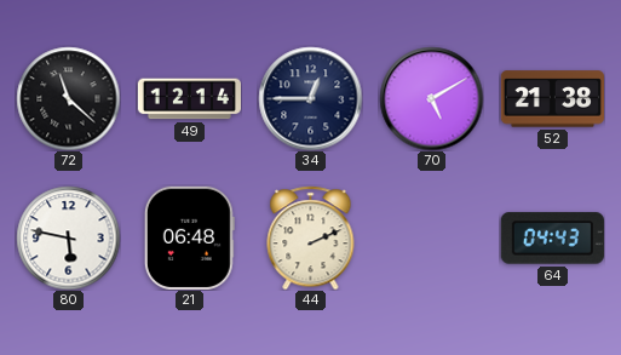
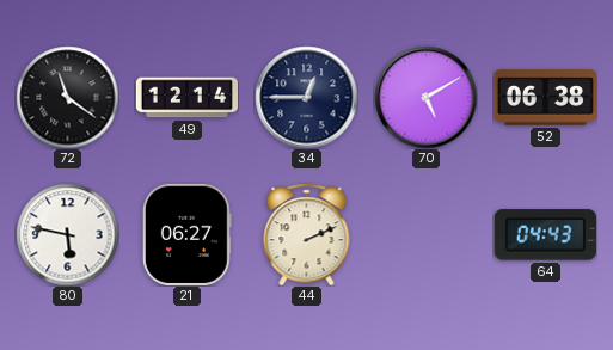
72: 11:22 -> 11:21 (67, 97)
52: 21:38 -> 06:38 (545, 98)
21: 06:48 -> 06:27 (186, 234)
